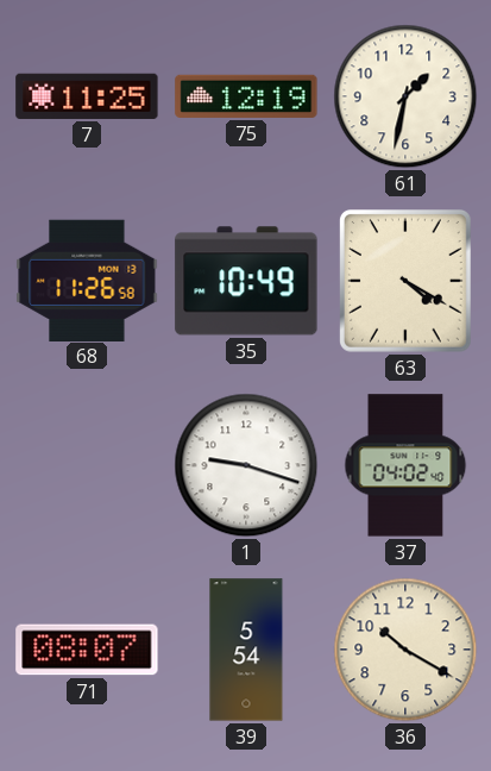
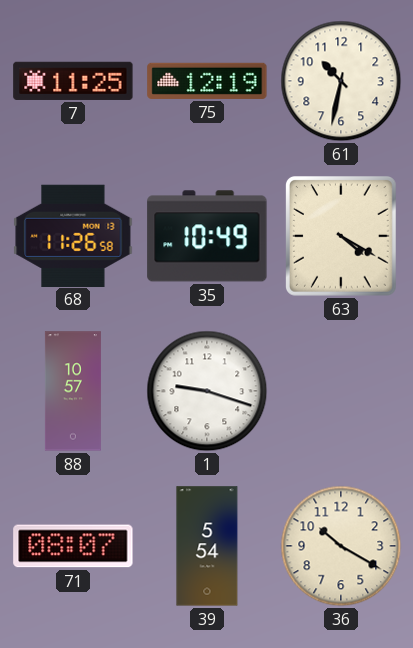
61: 1:32 -> 10:32 (341, 81)
88: none -> 10:57 (73, 391)
37: 04:02 -> none (405, 465)
